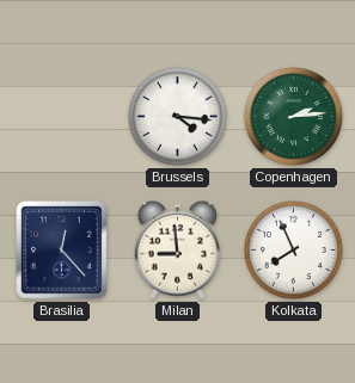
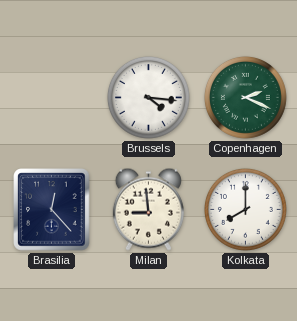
Copenhagen: 2:14 -> 2:19 (245, 97)
Kolkata: 7:56 -> 8:00 (245, 209)
